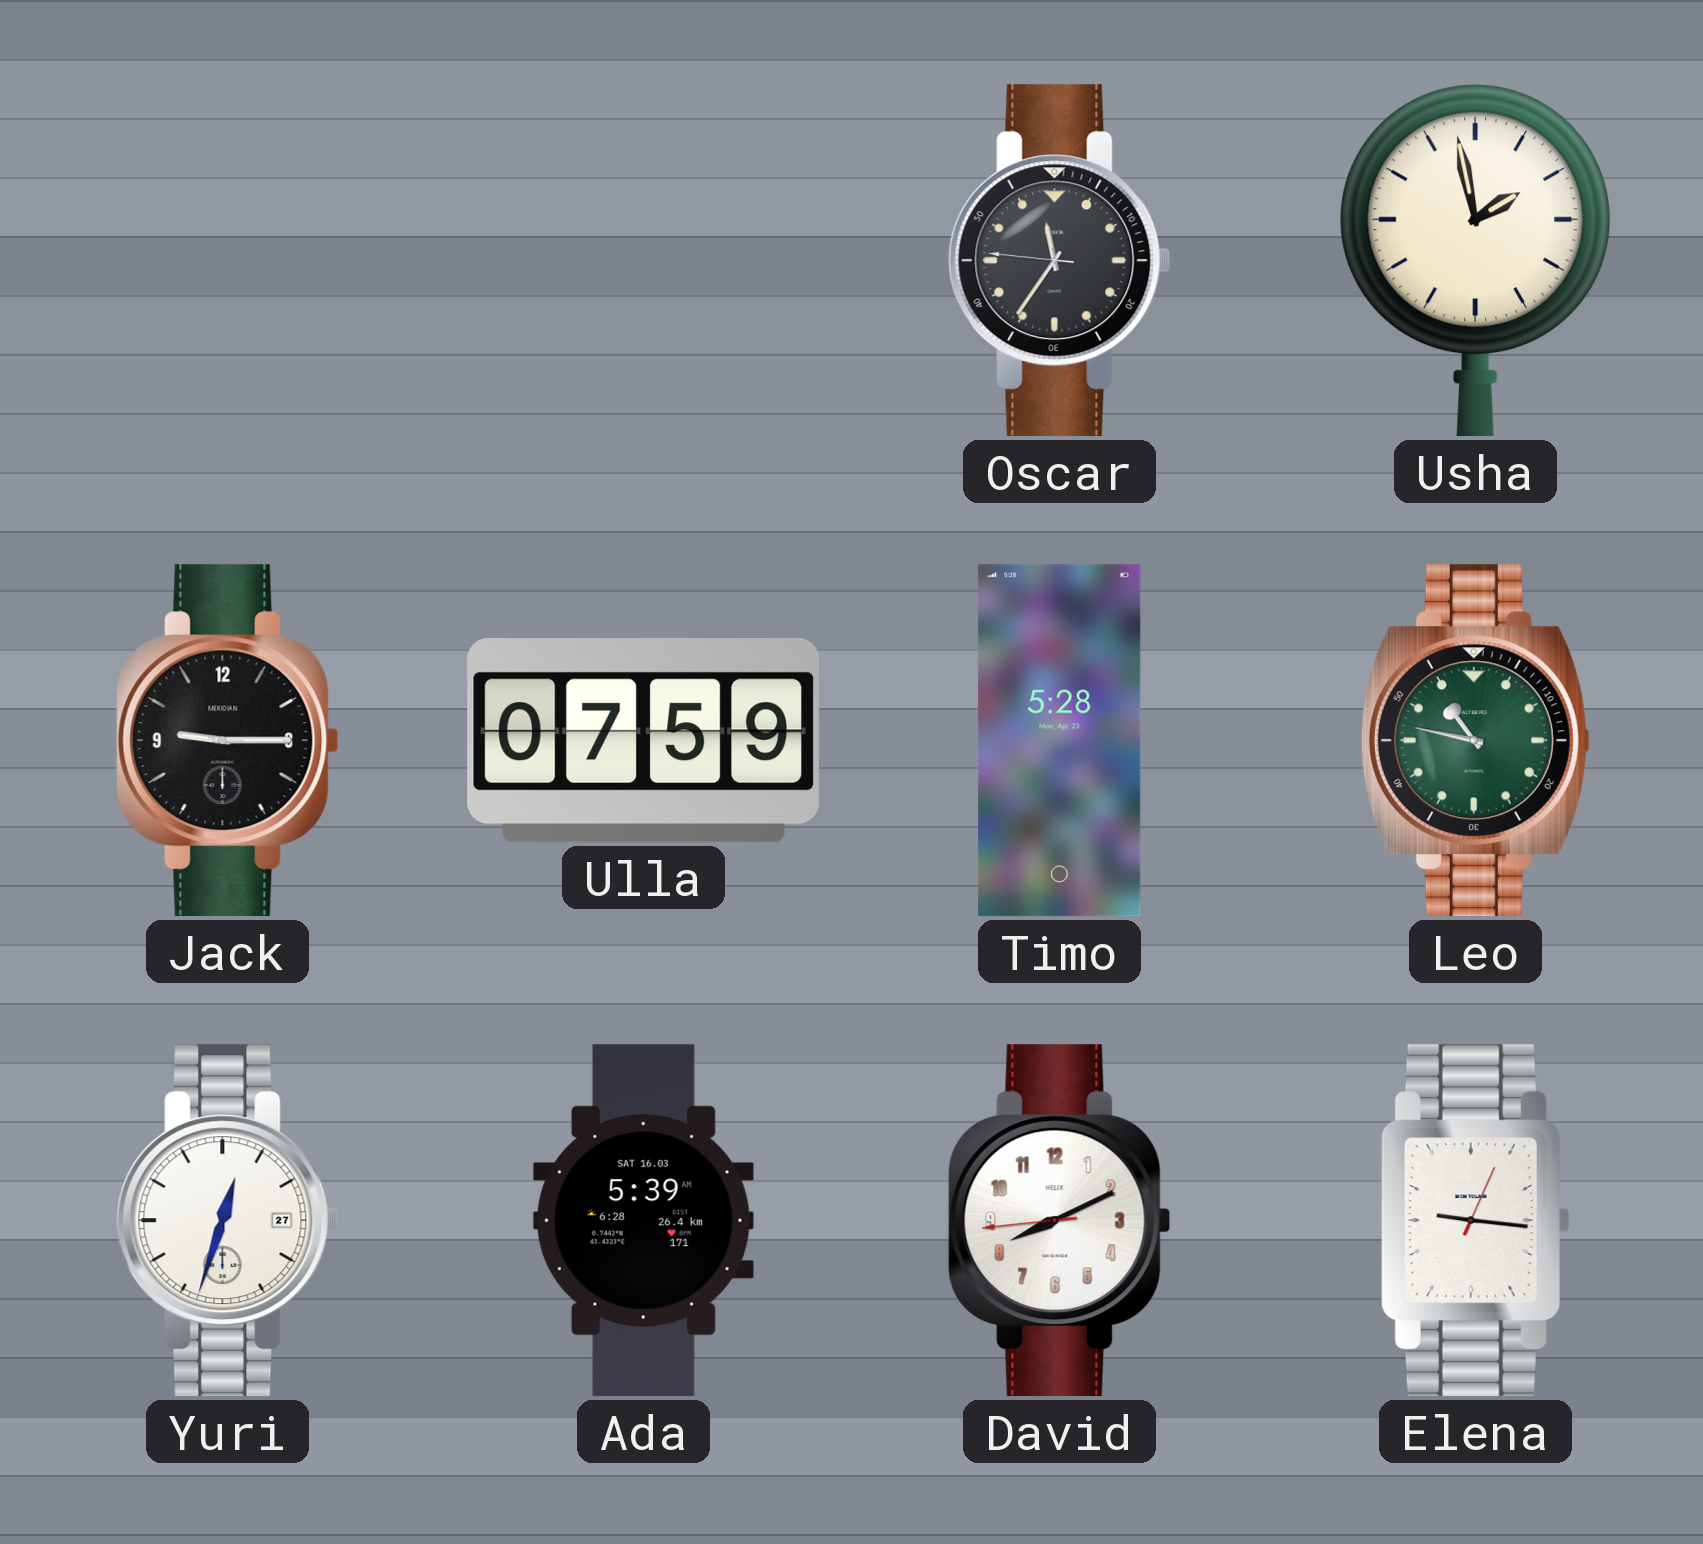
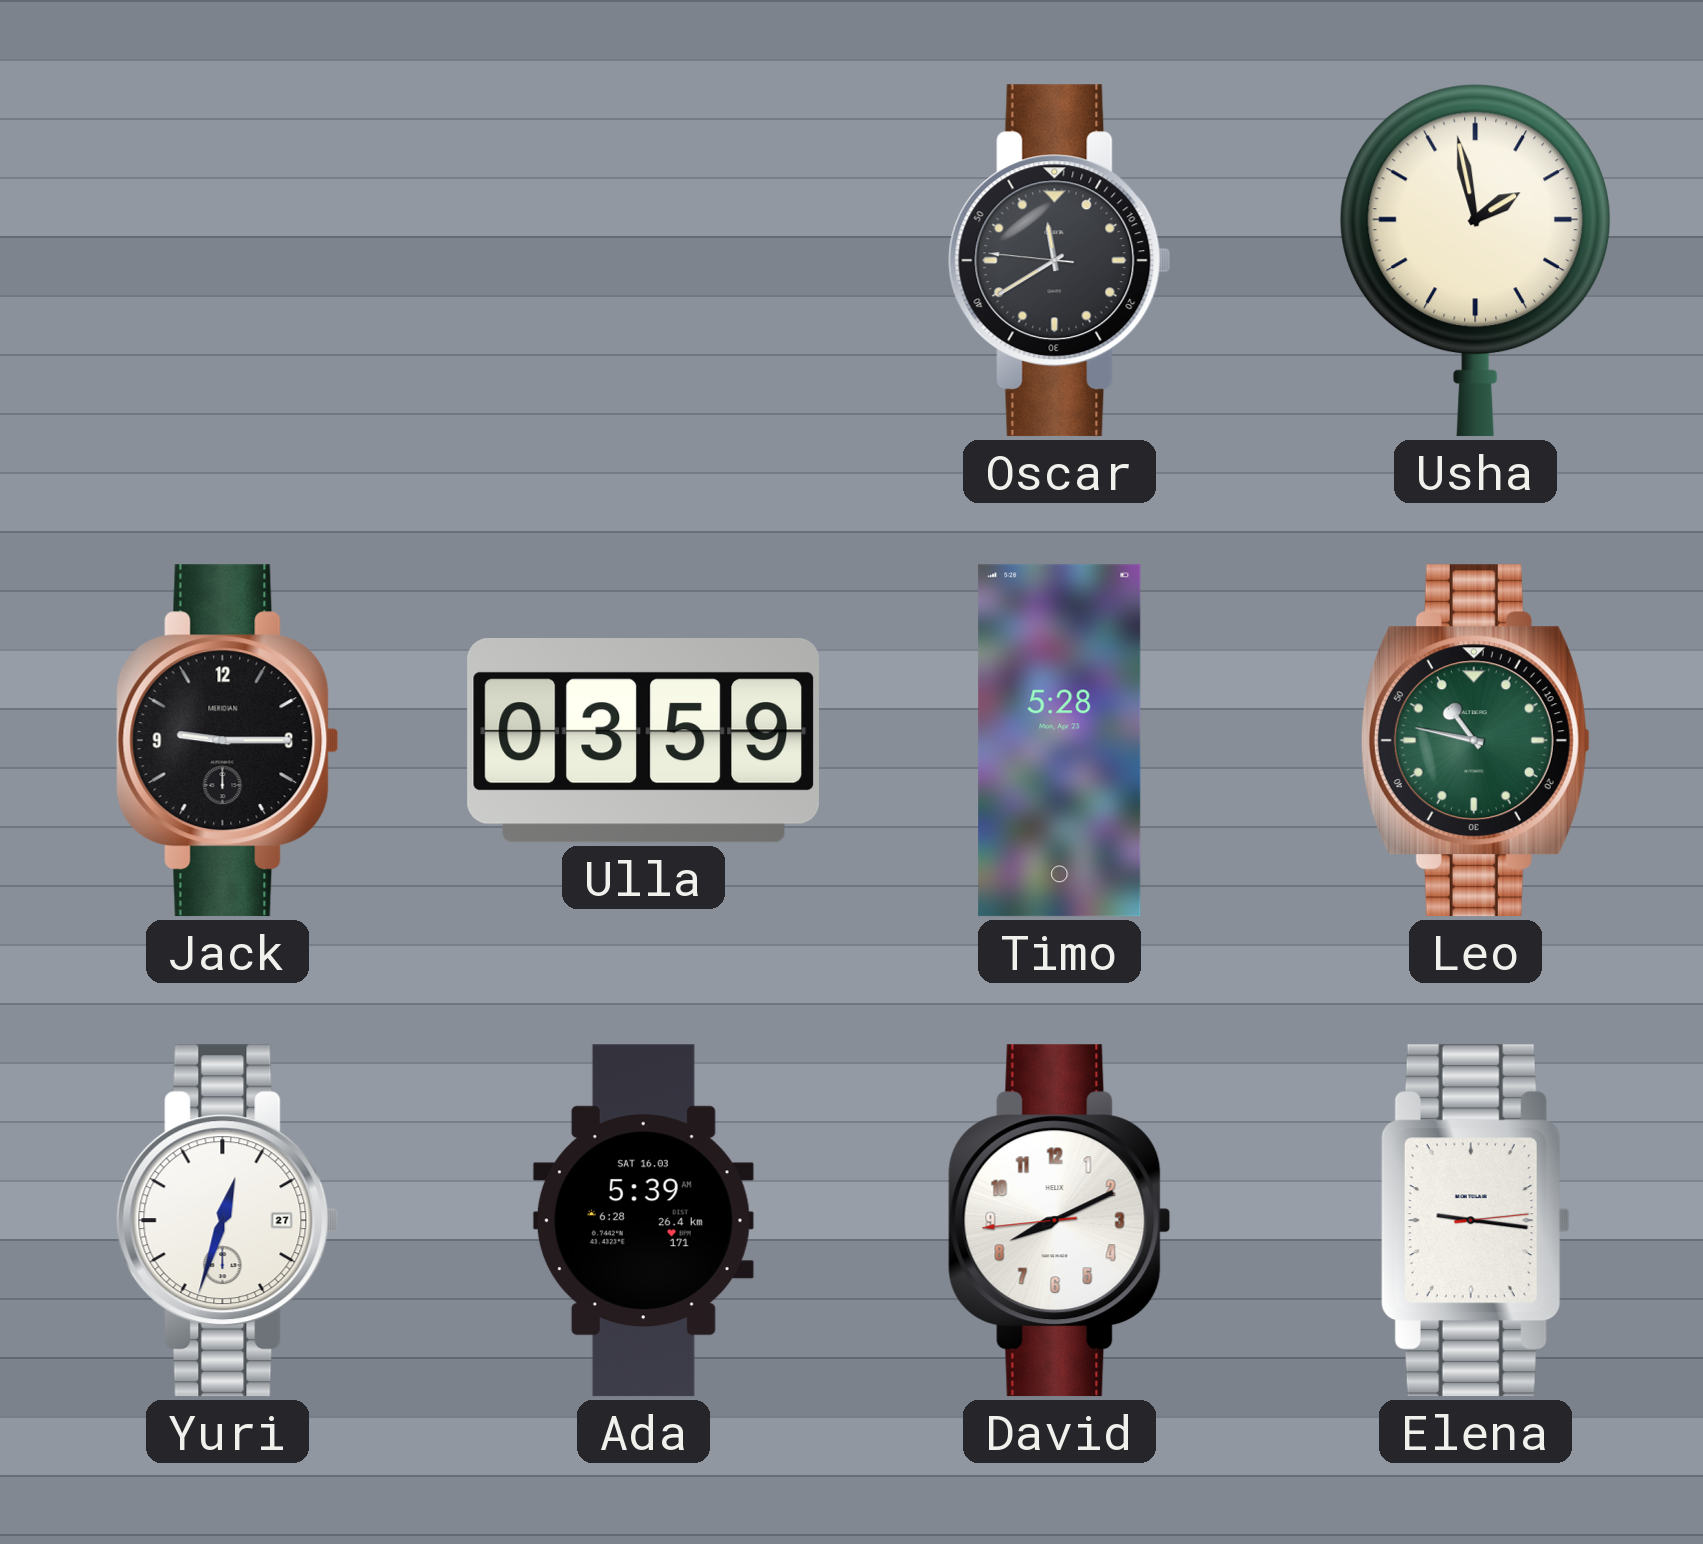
Oscar: 11:35 -> 11:39 (1060, 261)
Ulla: 07:59 -> 03:59 (643, 741)
Elena: 9:16:04 -> 9:16:14 (1475, 1221)
